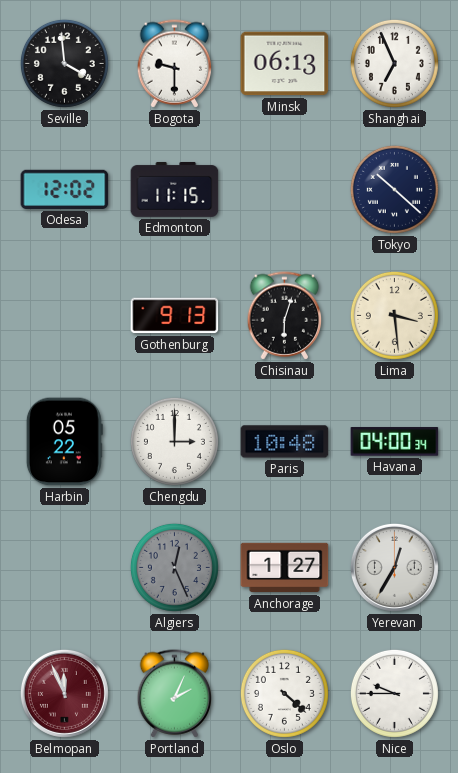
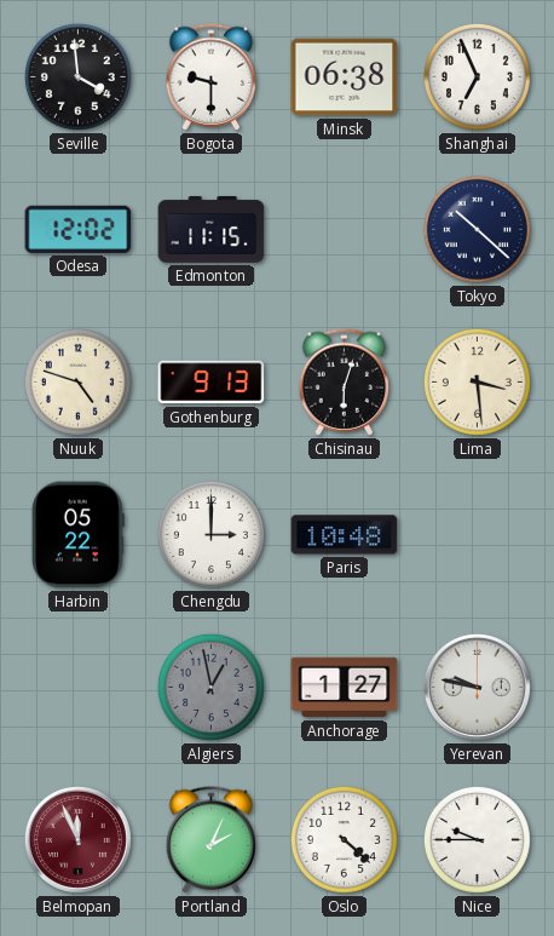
Minsk: 06:13 -> 06:38 (345, 77)
Nuuk: none -> 4:48 (77, 381)
Havana: 04:00 -> none (395, 442)
Algiers: 12:26 -> 12:58 (210, 687)
Yerevan: 12:35 -> 9:47 (477, 687)
